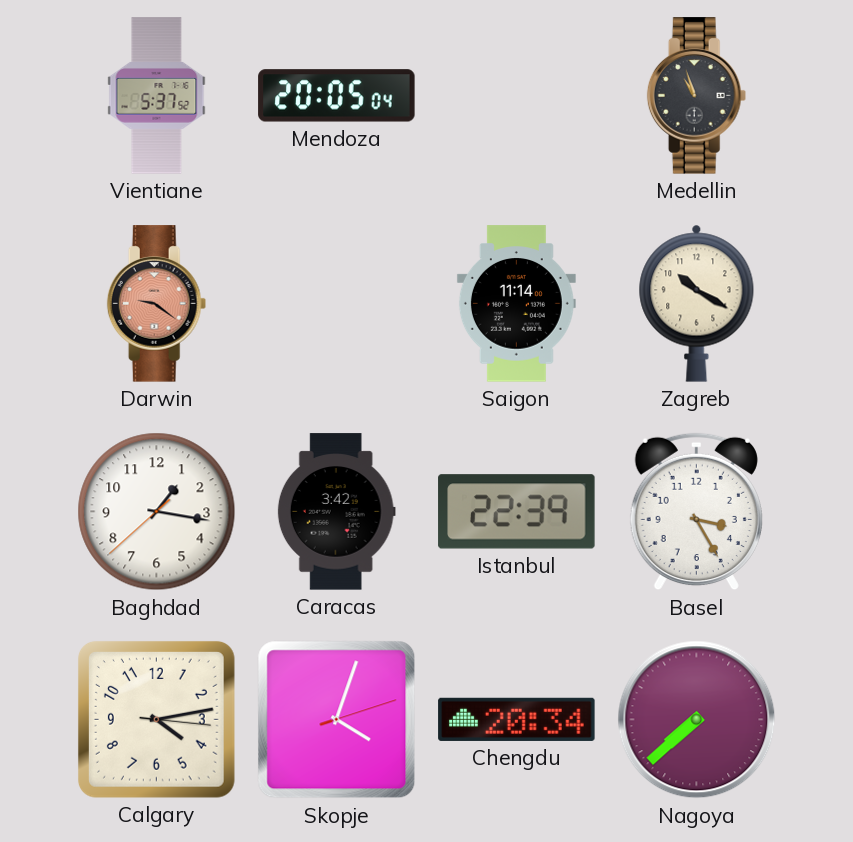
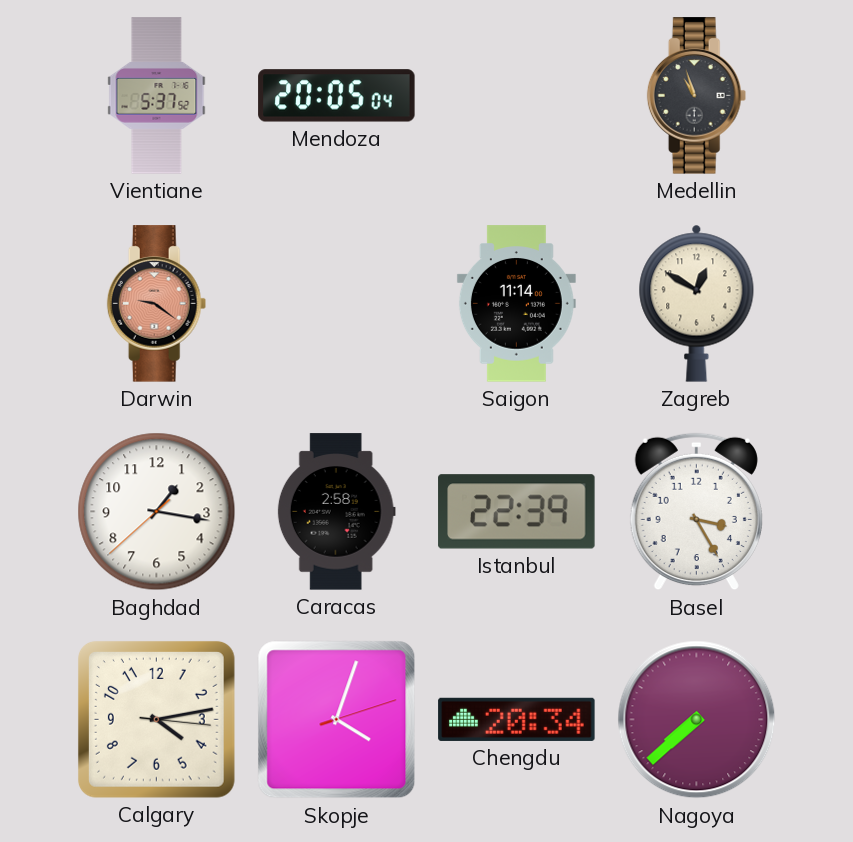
Zagreb: 10:20 -> 12:50 (697, 303)
Caracas: 3:42 -> 2:58 (336, 512)
